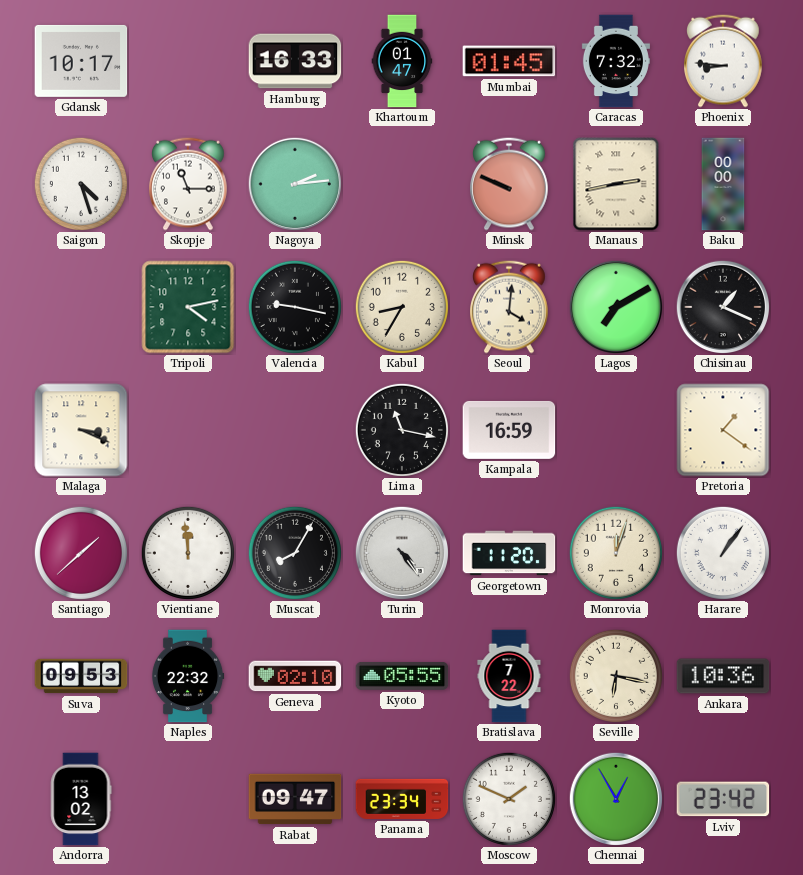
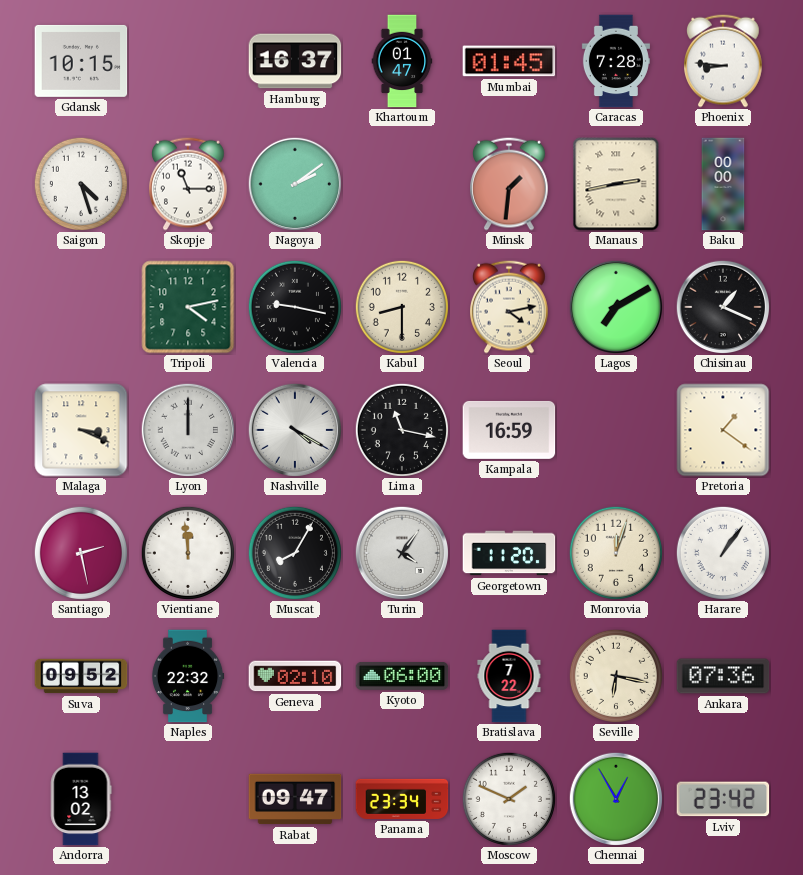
Gdansk: 10:17 -> 10:15 (81, 61)
Hamburg: 16:33 -> 16:37 (295, 61)
Caracas: 7:32 -> 7:28 (616, 61)
Nagoya: 2:14 -> 2:09 (294, 183)
Minsk: 9:49 -> 1:31 (510, 184)
Kabul: 8:35 -> 8:30 (402, 307)
Seoul: 4:01 -> 4:13 (510, 307)
Lyon: none -> 12:00 (187, 429)
Nashville: none -> 4:20 (294, 429)
Santiago: 1:38 -> 2:28 (81, 553)
Turin: 4:24 -> 4:06 (401, 552)
Suva: 09:53 -> 09:52 (81, 676)
Kyoto: 05:55 -> 06:00 (402, 676)
Ankara: 10:36 -> 07:36 (723, 676)
